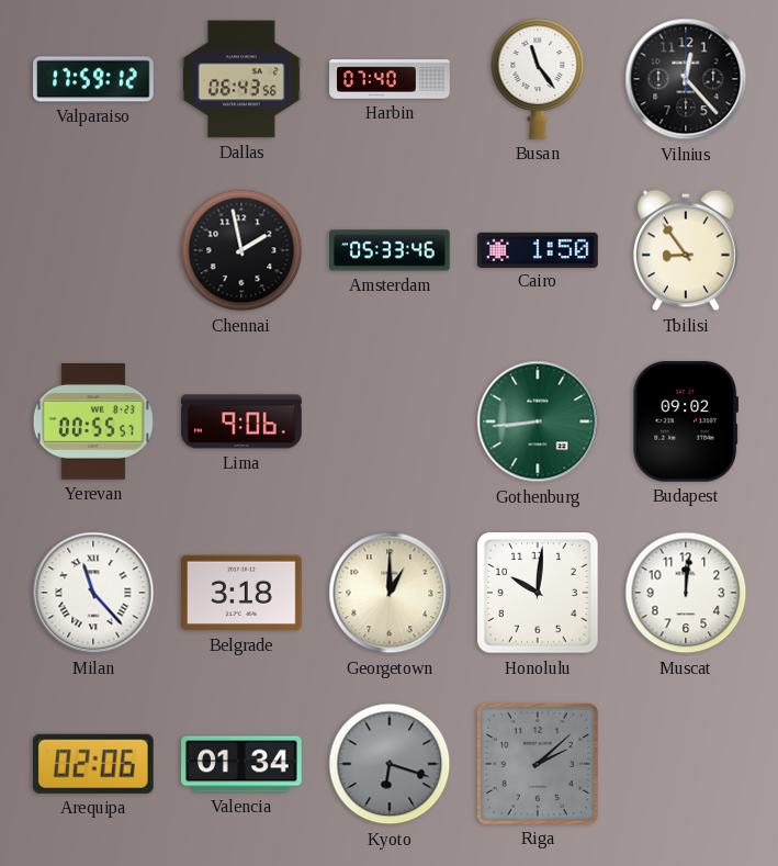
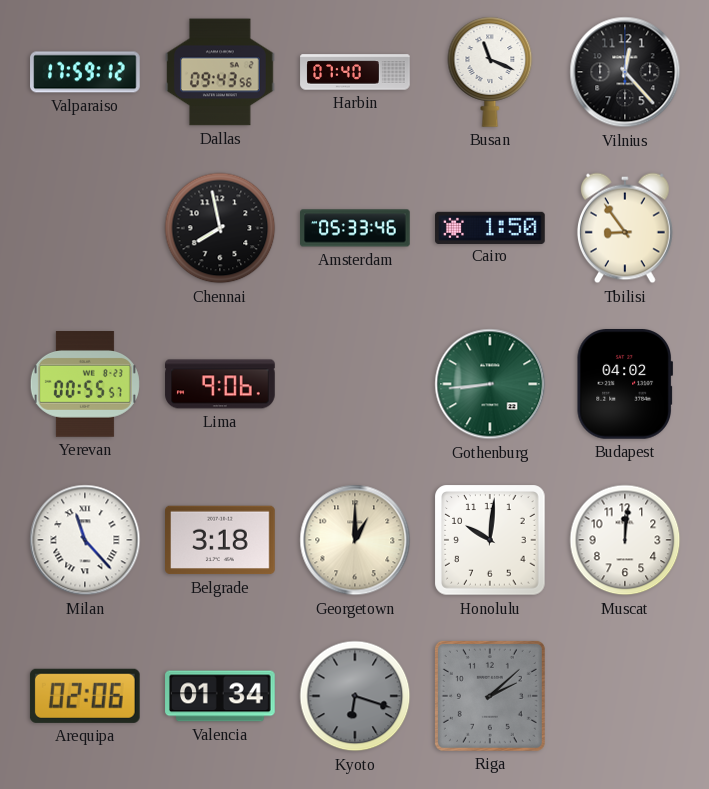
Dallas: 06:43 -> 09:43 (220, 72)
Busan: 11:24 -> 11:19 (490, 72)
Chennai: 1:58 -> 7:58 (220, 228)
Budapest: 09:02 -> 04:02 (624, 385)
